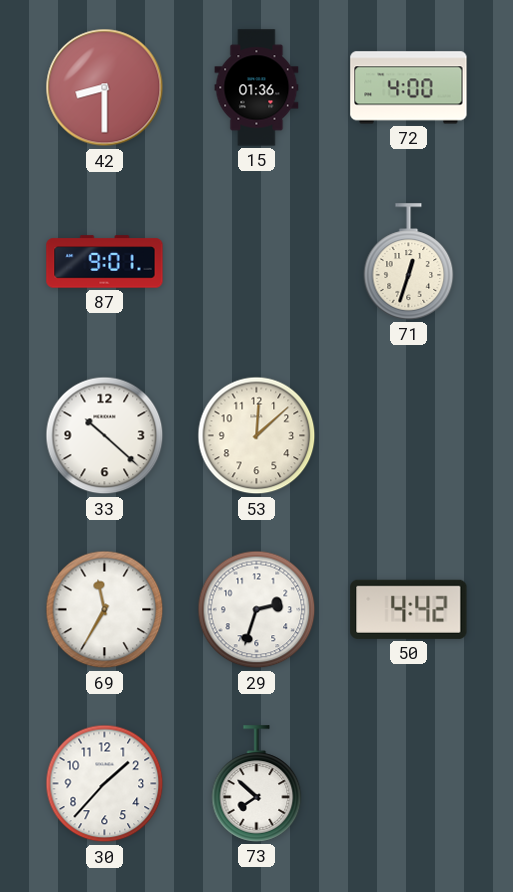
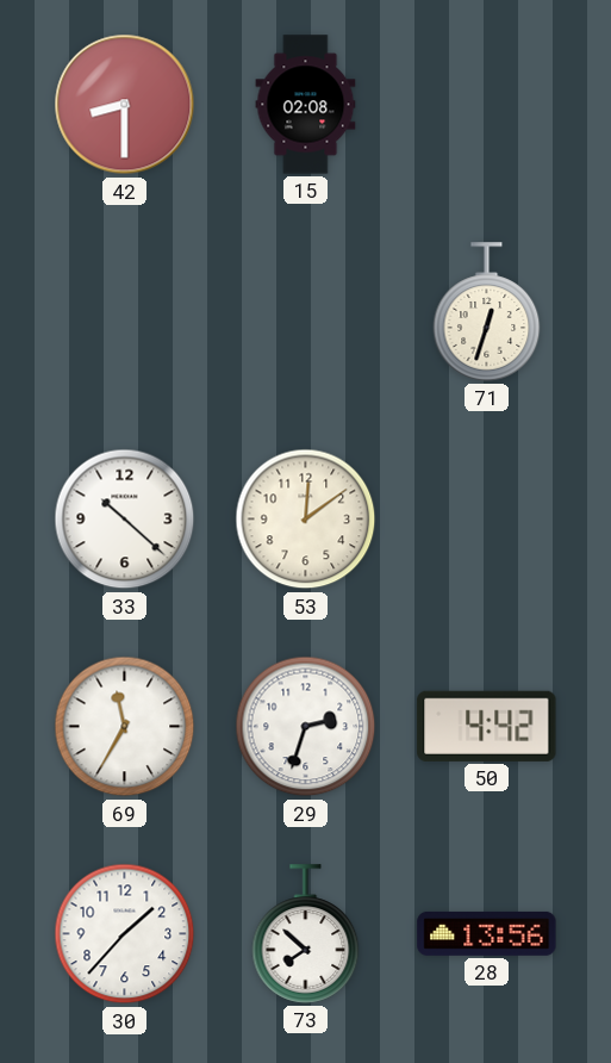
15: 01:36 -> 02:08 (306, 105)
72: 4:00 -> none (409, 88)
87: 9:01 -> none (105, 262)
53: 12:08 -> 12:09 (306, 520)
28: none -> 13:56 (487, 933)
